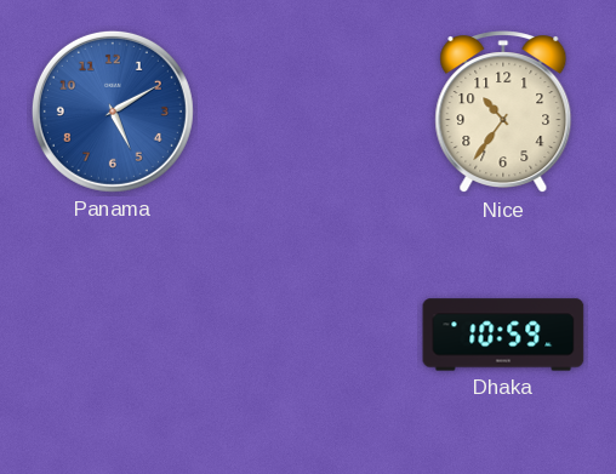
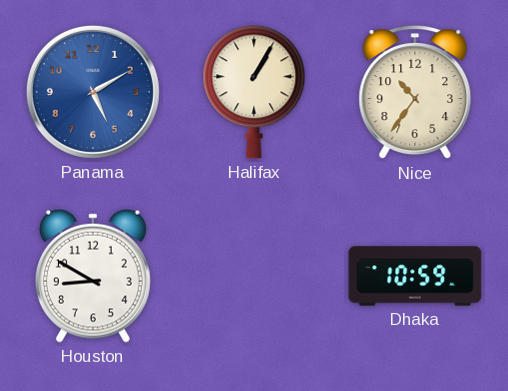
Halifax: none -> 1:05 (254, 92)
Houston: none -> 8:50 (93, 276)
